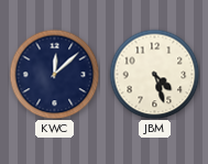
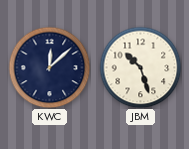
JBM: 4:27 -> 10:27 (140, 67)
